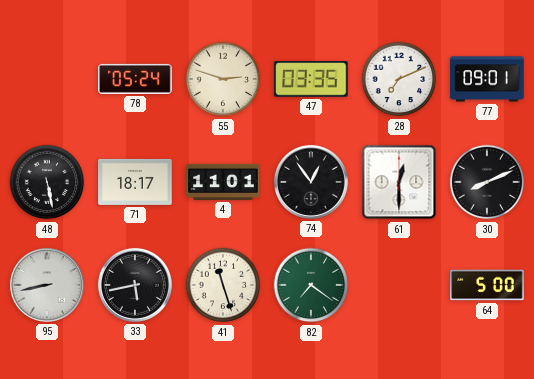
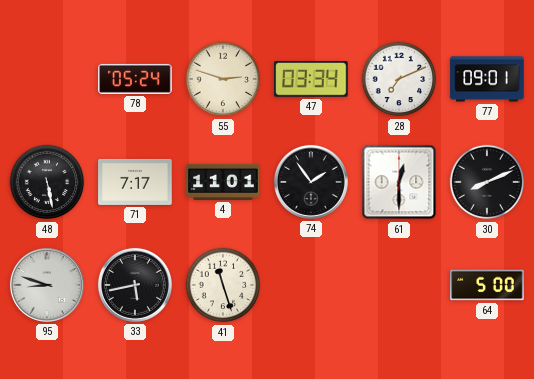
47: 03:35 -> 03:34 (311, 79)
71: 18:17 -> 7:17 (135, 182)
74: 12:54 -> 1:54 (311, 182)
95: 8:43 -> 8:48 (47, 285)
82: 7:21 -> none (311, 285)
